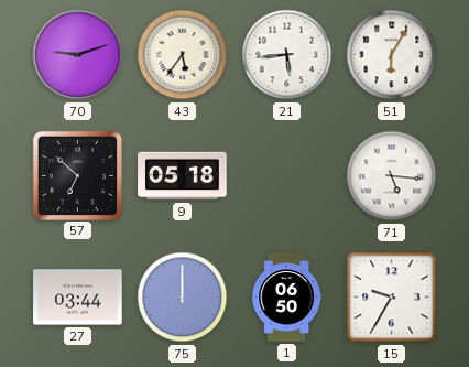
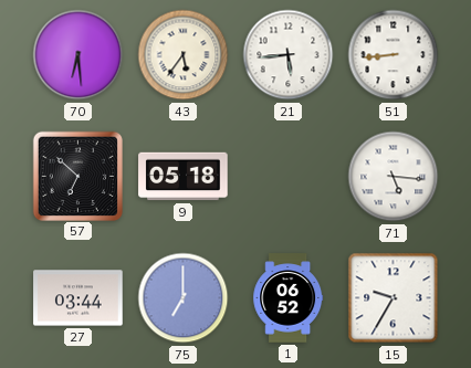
70: 9:12 -> 6:29 (78, 55)
51: 6:05 -> 8:44 (394, 55)
75: 12:00 -> 7:00 (184, 298)
1: 06:50 -> 06:52 (289, 298)
